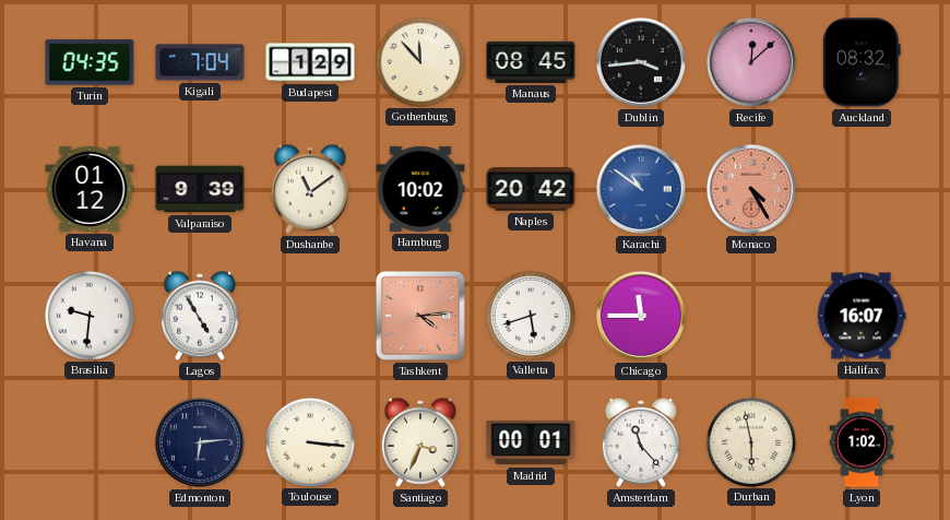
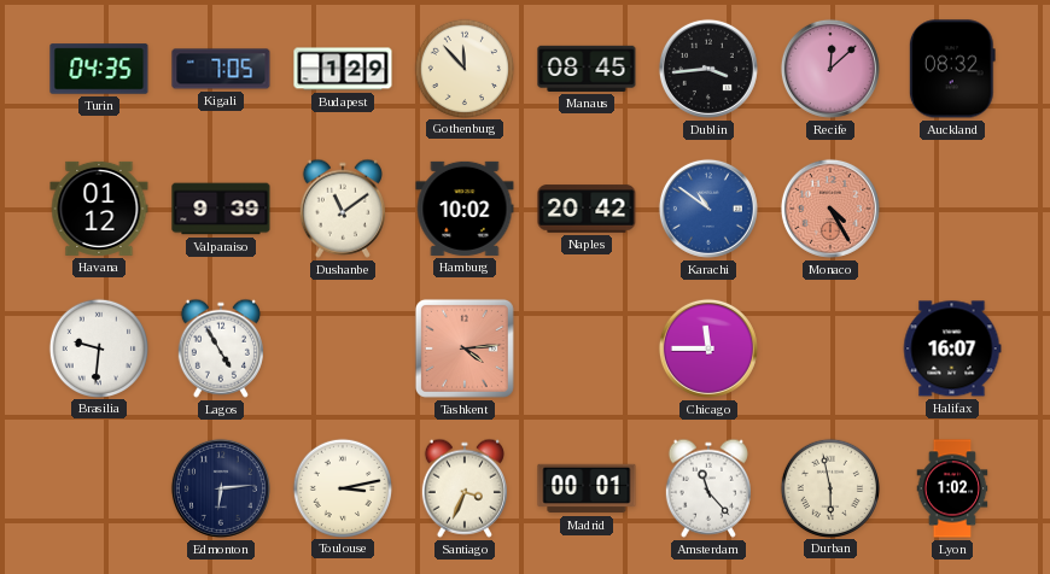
Kigali: 7:04 -> 7:05 (221, 69)
Valletta: 5:42 -> none (530, 315)
Toulouse: 3:16 -> 3:13 (342, 487)
